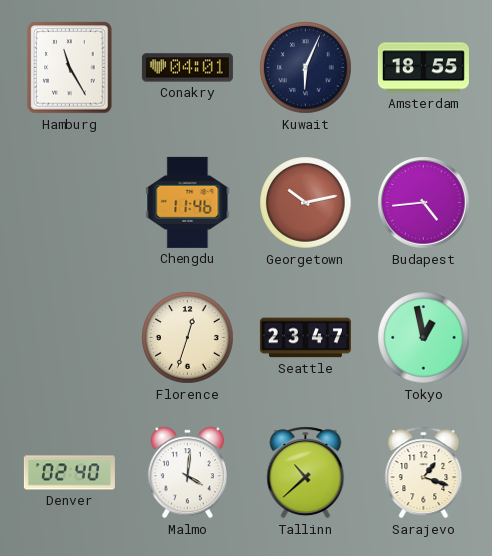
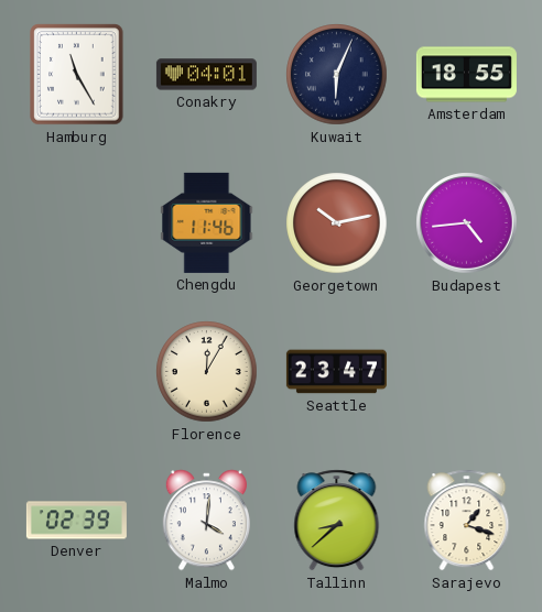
Florence: 12:33 -> 12:05 (207, 372)
Tokyo: 12:58 -> none (424, 338)
Denver: 02:40 -> 02:39 (76, 521)
Tallinn: 10:38 -> 8:38 (337, 521)
